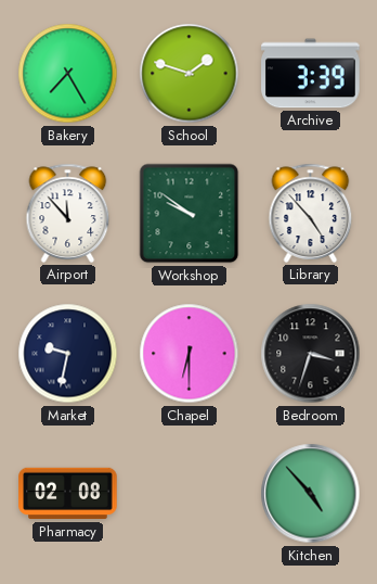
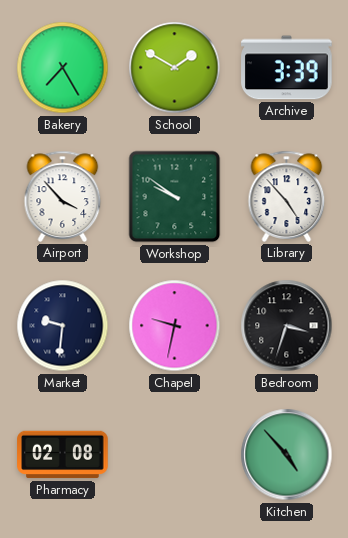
School: 1:48 -> 1:50 (175, 68)
Airport: 11:53 -> 3:53 (63, 196)
Market: 9:32 -> 9:31 (63, 326)
Chapel: 6:30 -> 9:32 (175, 326)
